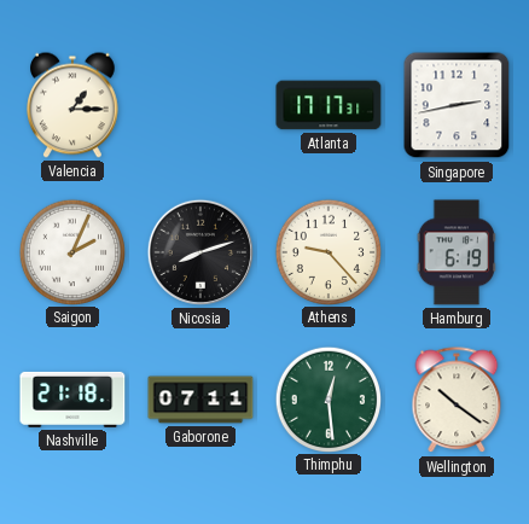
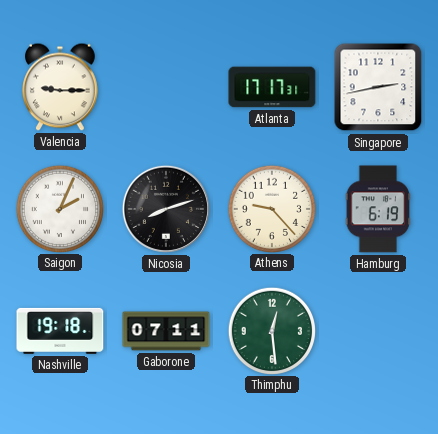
Valencia: 1:15 -> 9:15 (61, 87)
Nashville: 21:18 -> 19:18 (60, 331)
Wellington: 10:21 -> none (457, 401)
